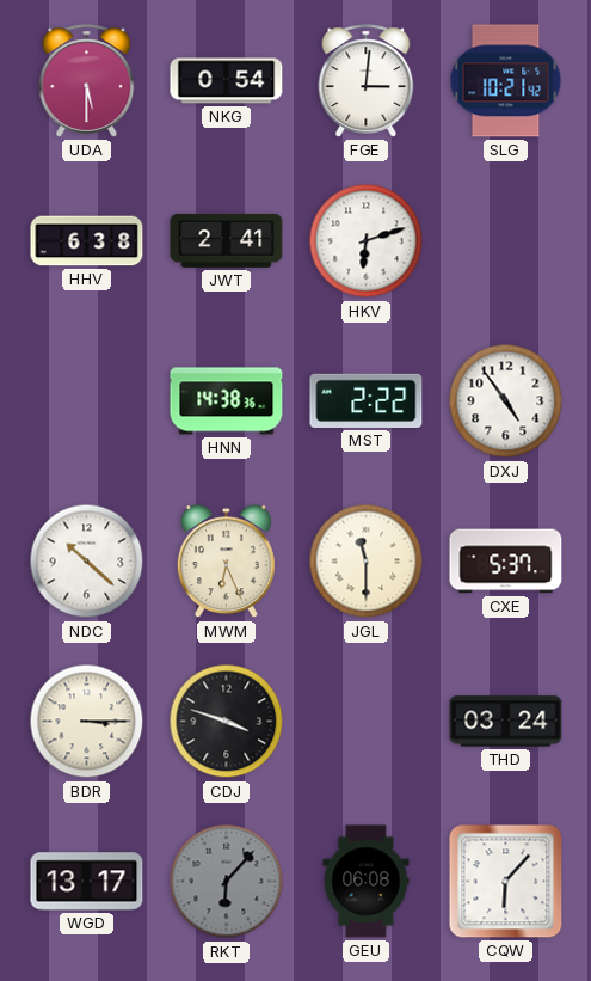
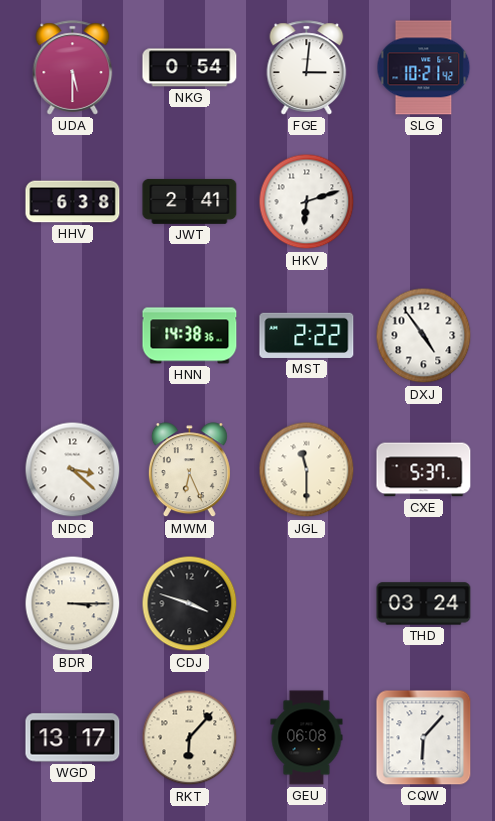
NDC: 10:22 -> 3:22 (73, 470)
RKT dial: grey -> cream (190, 738)
